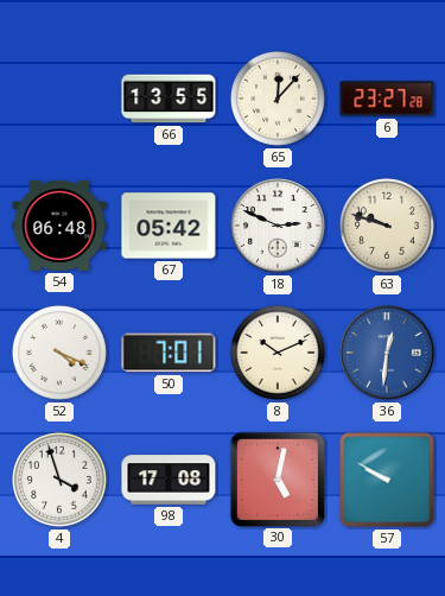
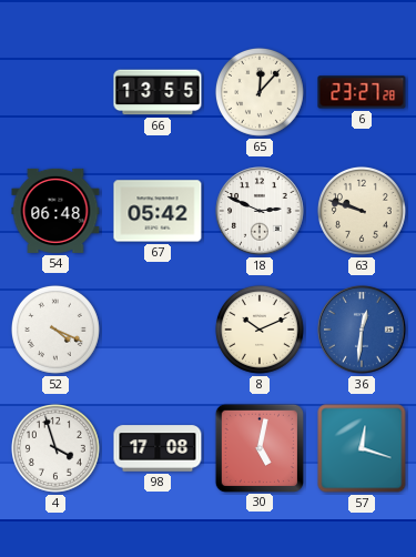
50: 7:01 -> none (169, 353)
57: 9:50 -> 12:18 (362, 448)
